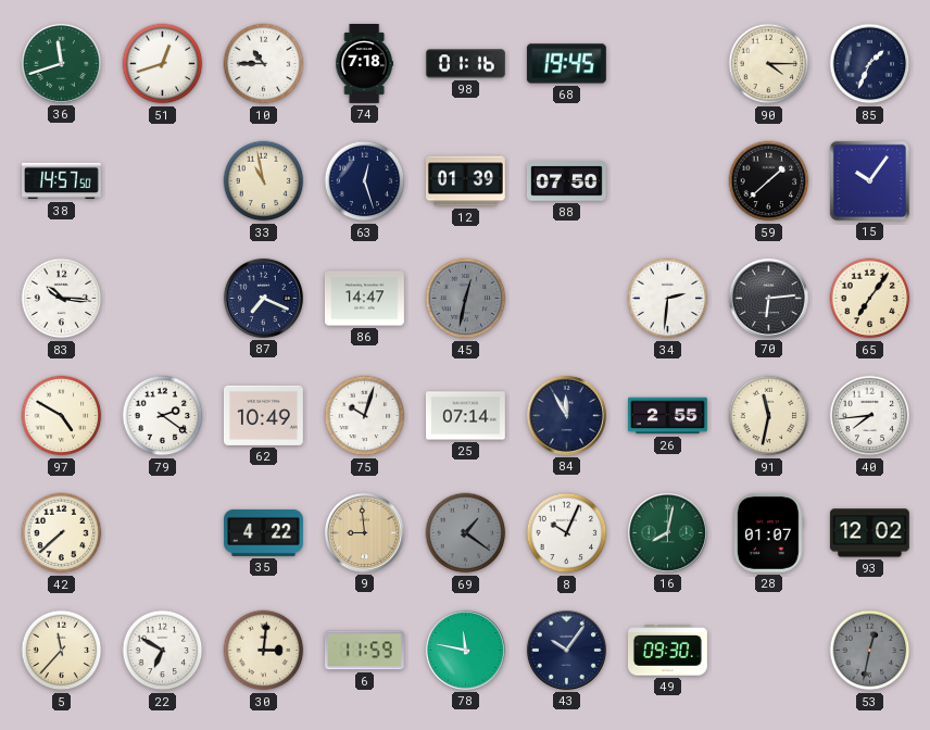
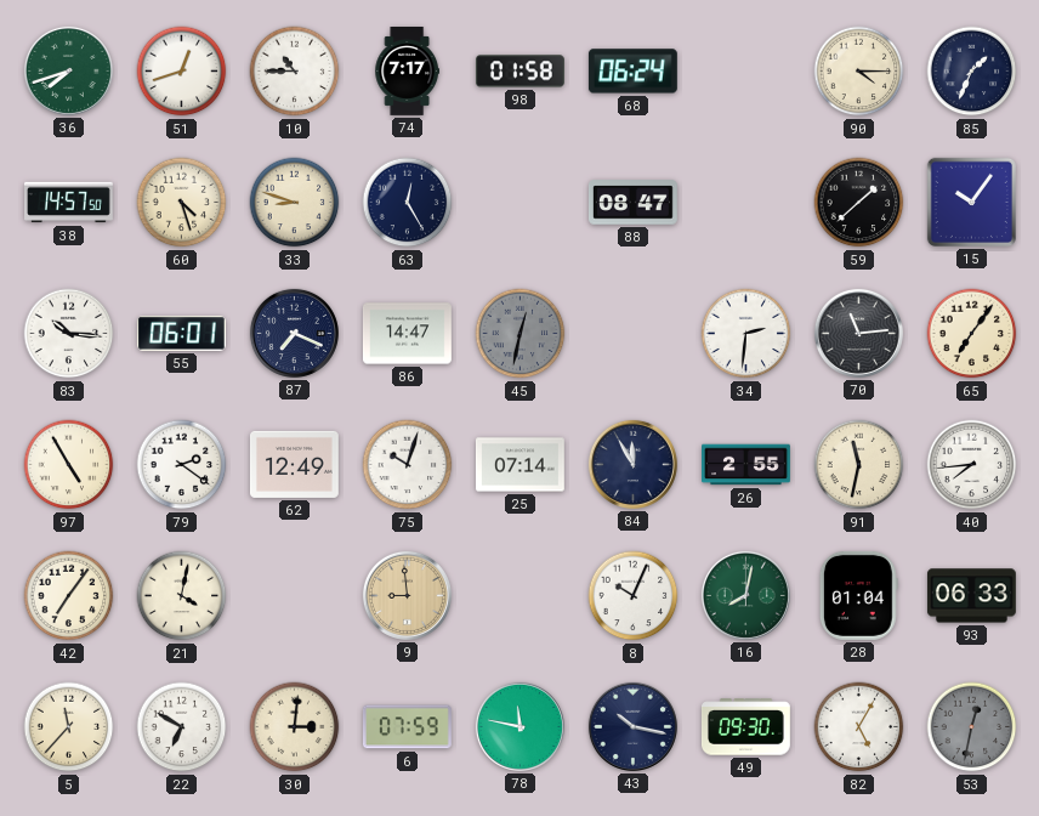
36: 11:42 -> 7:42 (68, 70)
74: 7:18 -> 7:17 (407, 72)
98: 01:16 -> 01:58 (519, 72)
68: 19:45 -> 06:24 (632, 72)
60: none -> 4:27 (182, 203)
33: 10:58 -> 8:48 (295, 203)
63: 12:27 -> 12:25 (408, 203)
12: 01:39 -> none (465, 181)
88: 07:50 -> 08:47 (632, 203)
55: none -> 06:01 (181, 334)
70: 6:14 -> 11:14 (858, 333)
97: 4:50 -> 4:55 (69, 465)
62: 10:49 -> 12:49 (294, 464)
42: 7:38 -> 7:06 (69, 596)
21: none -> 4:02 (182, 596)
35: 4:22 -> none (264, 532)
69: 1:21 -> none (466, 533)
28: 01:07 -> 01:04 (858, 595)
93: 12:02 -> 06:33 (971, 596)
6: 11:59 -> 07:59 (407, 727)
43: 10:06 -> 10:17 (632, 726)
82: none -> 5:05 (859, 727)
